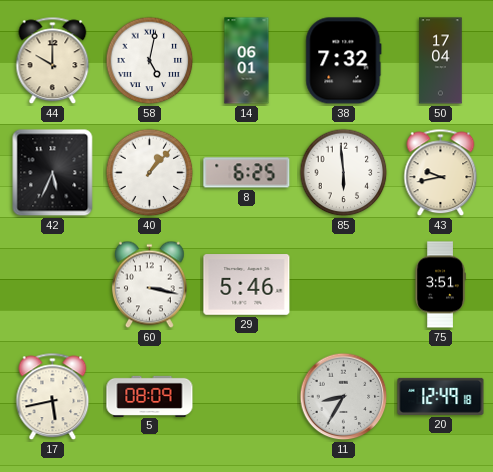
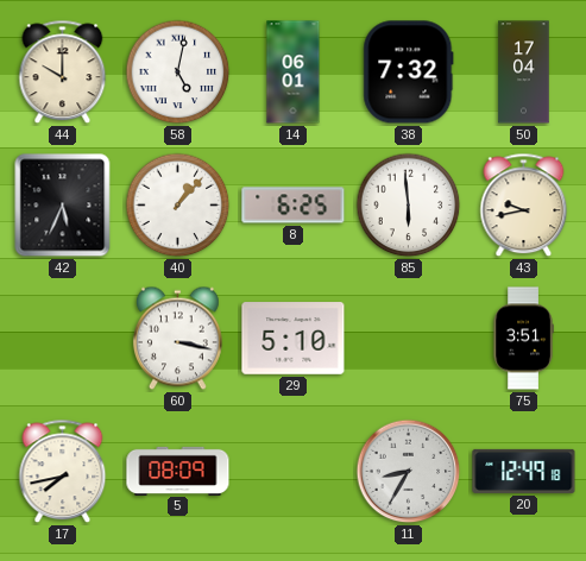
29: 5:46 -> 5:10 (294, 339)
17: 5:43 -> 7:43 (63, 472)
